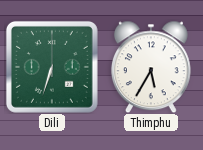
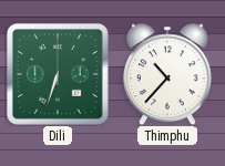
Thimphu: 5:35 -> 10:37 (167, 74)
